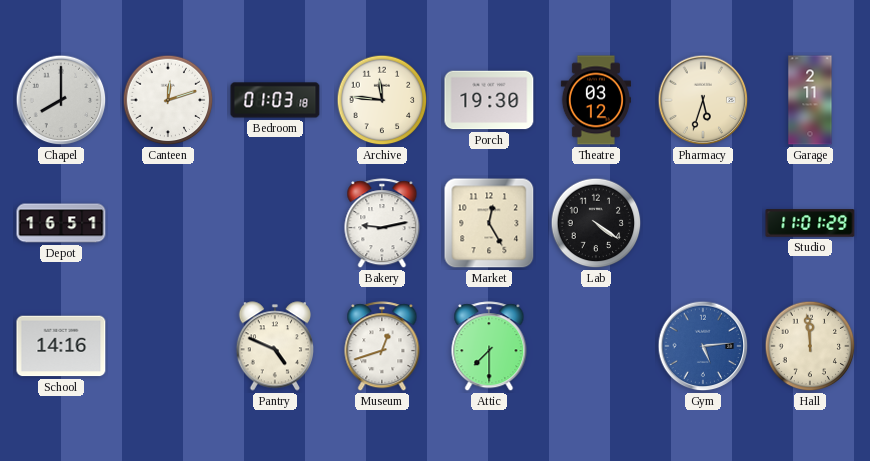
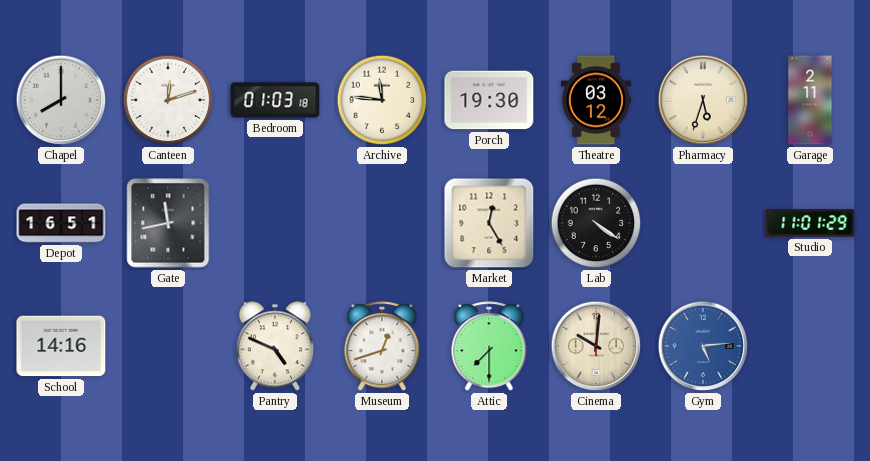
Gate: none -> 11:43 (168, 223)
Bakery: 9:13 -> none (382, 224)
Cinema: none -> 10:01 (596, 346)
Hall: 11:59 -> none (810, 346)
